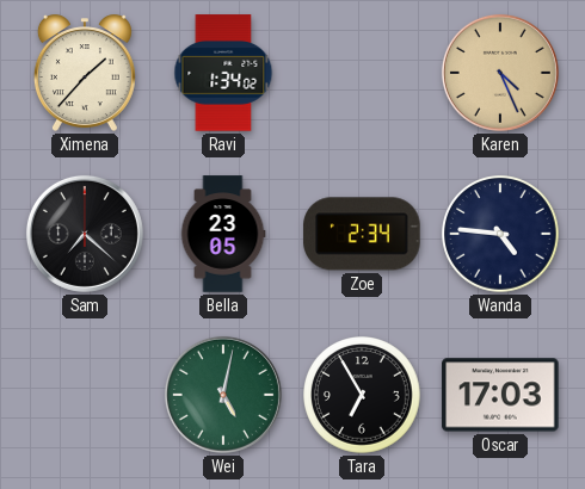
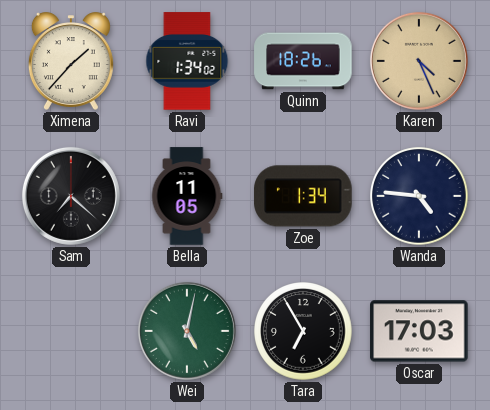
Quinn: none -> 18:26 (303, 61)
Bella: 23:05 -> 11:05 (187, 196)
Zoe: 2:34 -> 1:34 (303, 196)
